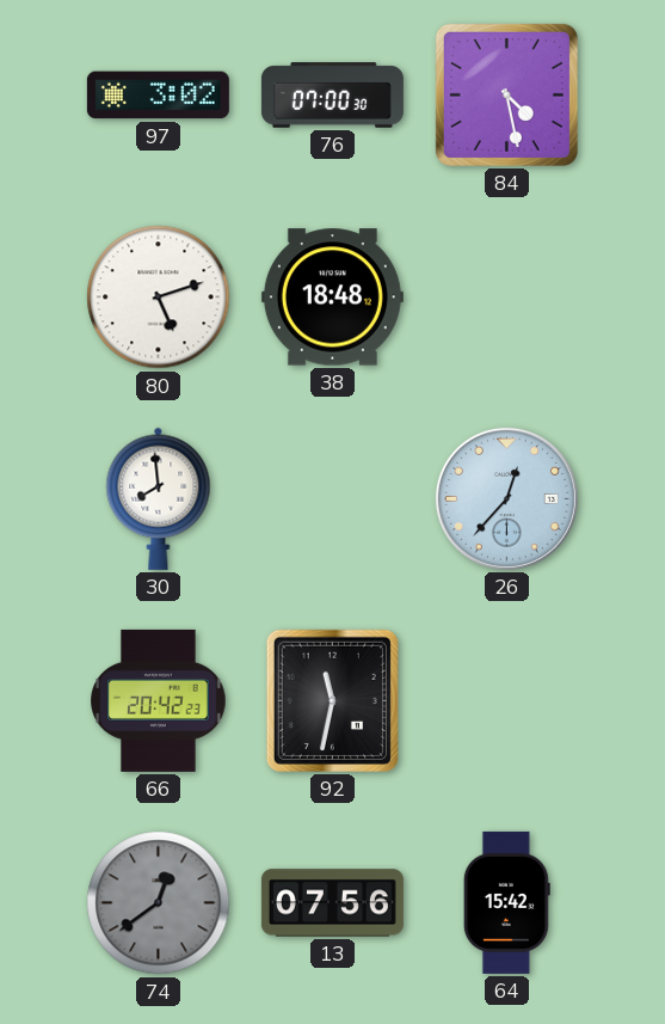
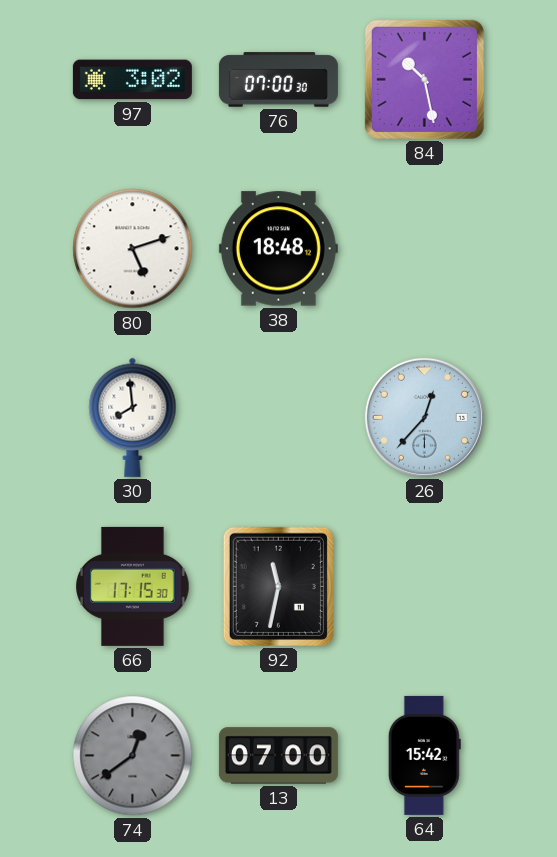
84: 4:28 -> 10:28 (424, 79)
66: 20:42 -> 17:15 (133, 586)
13: 07:56 -> 07:00 (278, 756)
